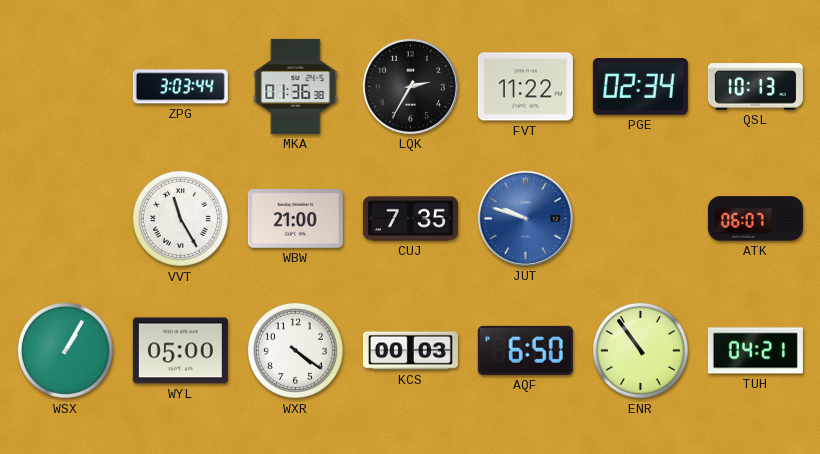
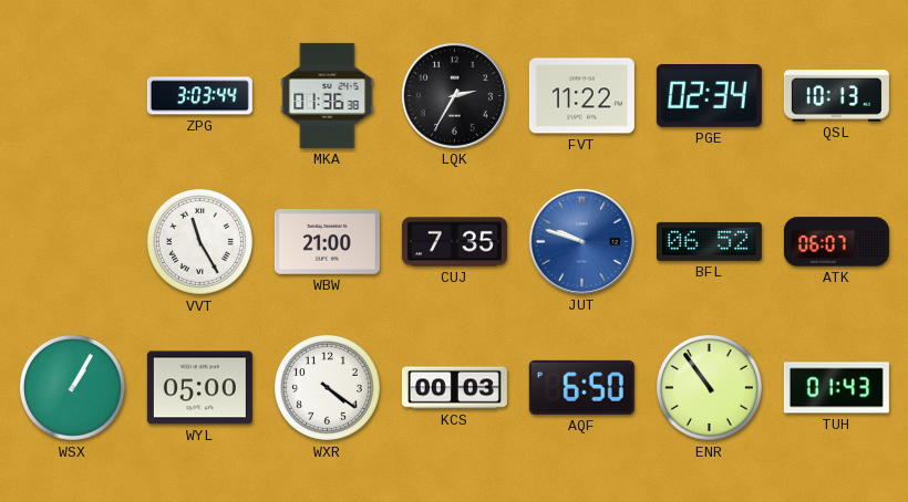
BFL: none -> 06:52 (709, 241)
TUH: 04:21 -> 01:43 (836, 388)
